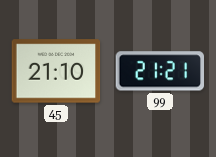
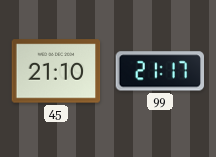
99: 21:21 -> 21:17 (160, 71)
